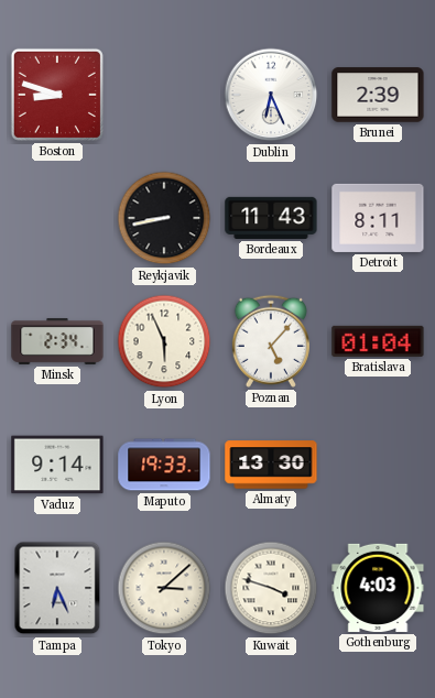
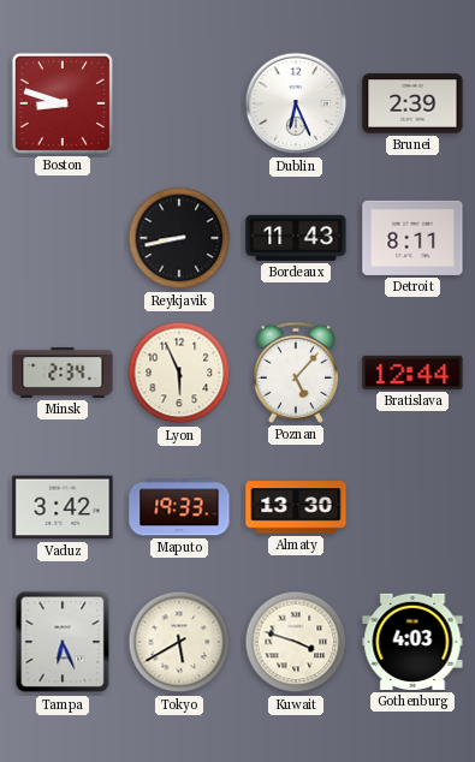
Bratislava: 01:04 -> 12:44 (412, 373)
Vaduz: 9:14 -> 3:42 (63, 507)
Tokyo: 3:08 -> 5:40 (179, 642)
